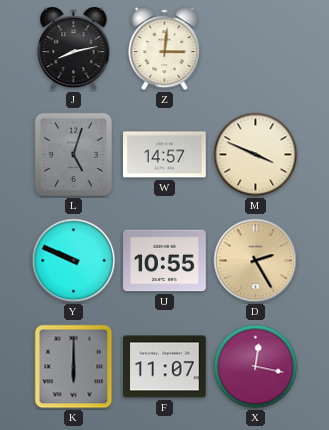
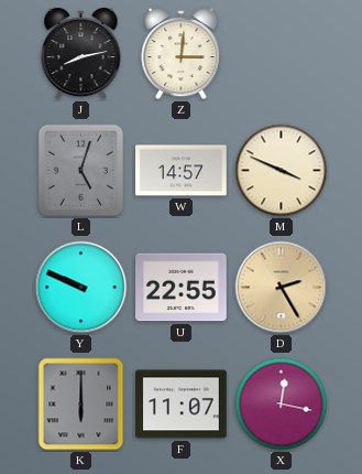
U: 10:55 -> 22:55 (182, 288)
